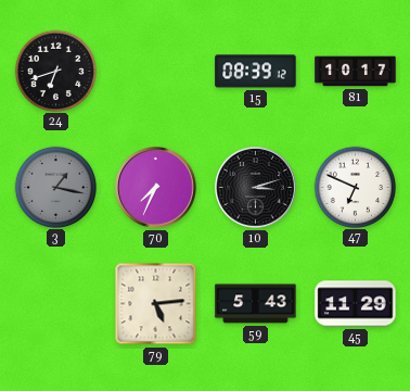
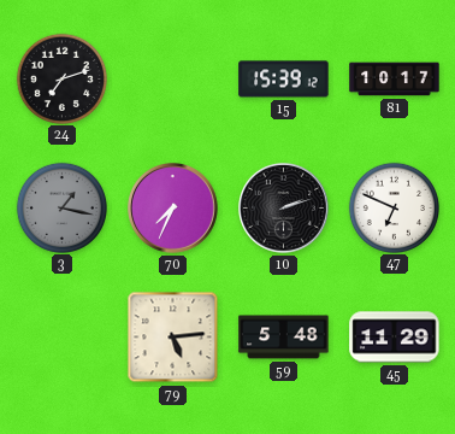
24: 6:42 -> 7:12 (61, 78)
15: 08:39 -> 15:39 (284, 80)
10: 3:12 -> 2:12 (284, 209)
59: 5:43 -> 5:48 (284, 338)
